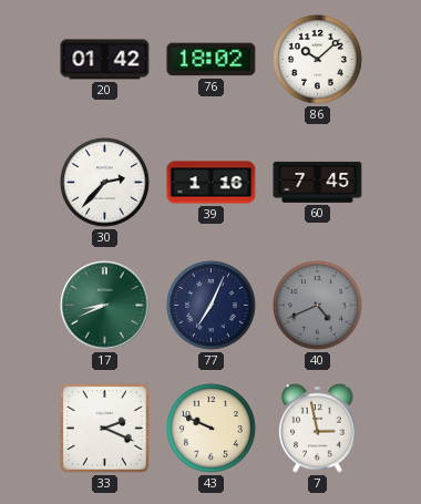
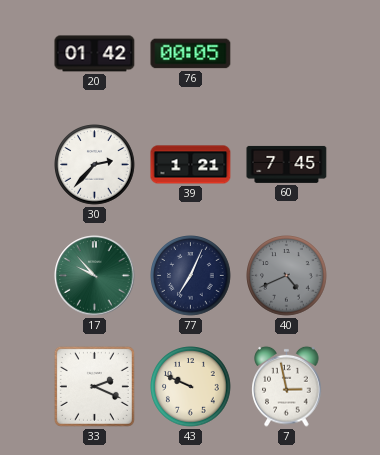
76: 18:02 -> 00:05 (191, 54)
86: 10:08 -> none (318, 60)
39: 1:16 -> 1:21 (191, 165)
17: 8:41 -> 9:53 (95, 276)
